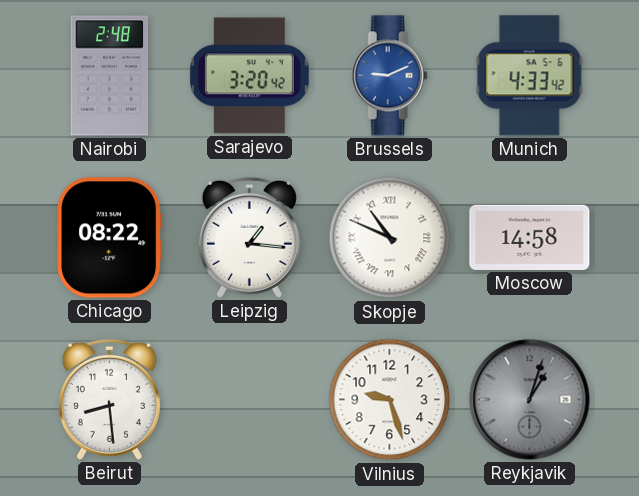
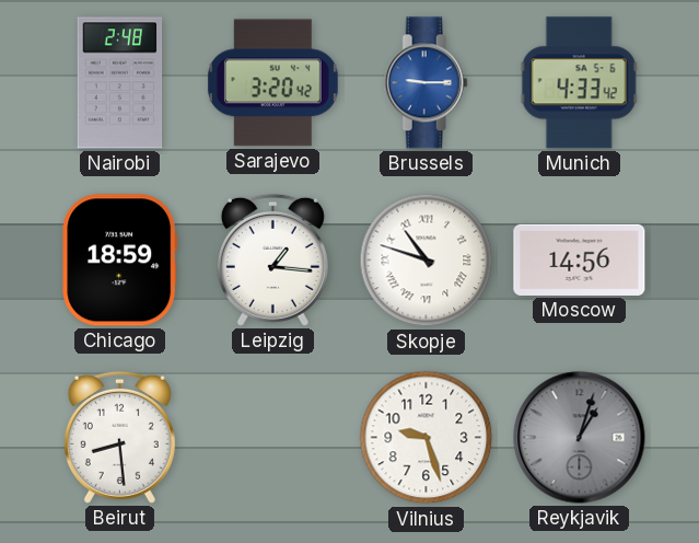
Brussels: 9:11 -> 9:15 (426, 83)
Chicago: 08:22 -> 18:59 (120, 261)
Skopje: 10:49 -> 10:48 (427, 261)
Moscow: 14:58 -> 14:56 (580, 259)
